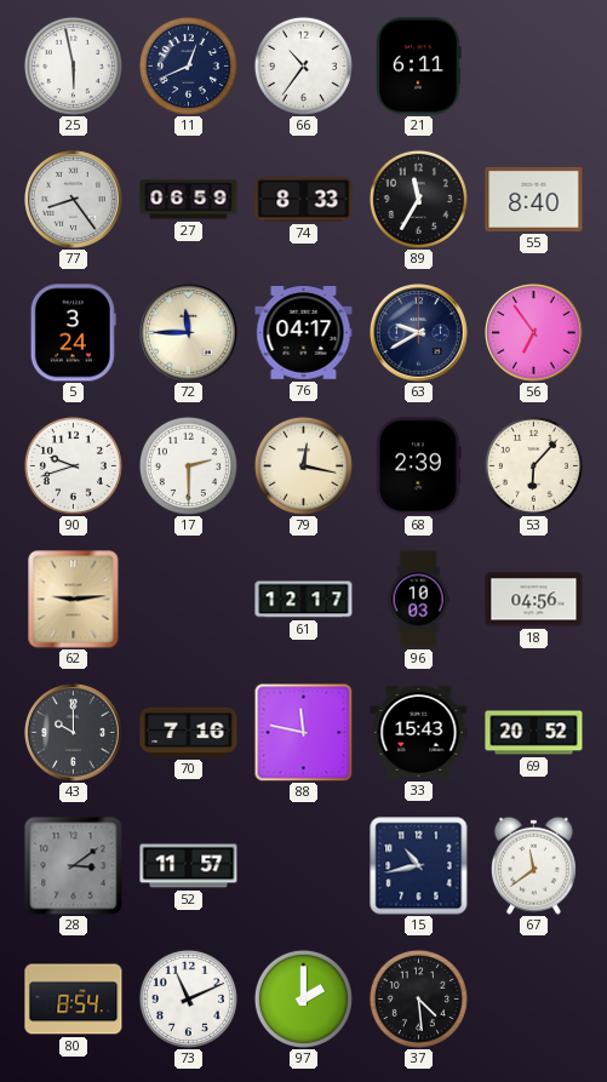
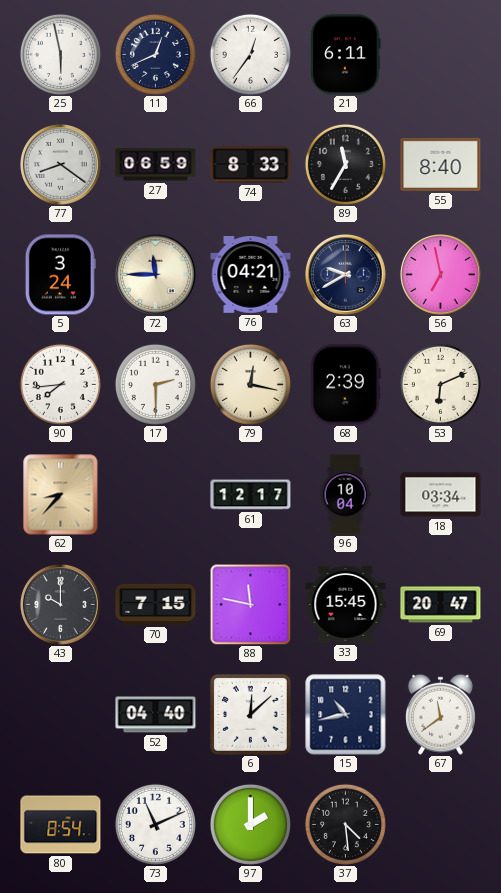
66: 10:36 -> 12:36 (250, 54)
77: 8:24 -> 8:21 (61, 165)
76: 04:17 -> 04:21 (251, 275)
56: 6:54 -> 6:58 (441, 275)
90: 9:42 -> 7:44 (60, 384)
53: 6:07 -> 6:11 (440, 384)
62: 9:14 -> 8:37 (61, 495)
96: 10:03 -> 10:04 (345, 495)
18: 04:56 -> 03:34 (441, 495)
70: 7:16 -> 7:15 (156, 604)
33: 15:43 -> 15:45 (346, 604)
69: 20:52 -> 20:47 (441, 605)
28: 3:09 -> none (74, 866)
52: 11:57 -> 04:40 (156, 715)
6: none -> 12:08 (251, 715)
